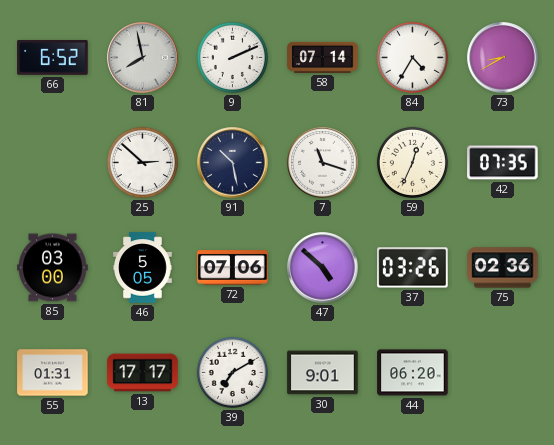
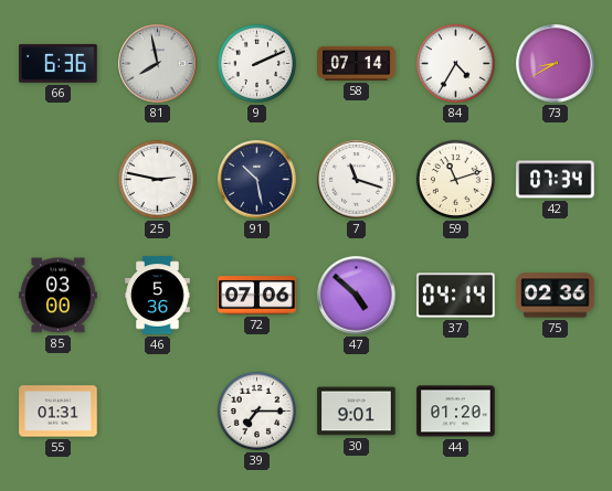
66: 6:52 -> 6:36 (59, 63)
25: 2:52 -> 2:47 (157, 179)
59: 12:34 -> 11:12 (455, 179)
42: 07:35 -> 07:34 (556, 180)
46: 5:05 -> 5:36 (158, 296)
37: 03:26 -> 04:14 (456, 296)
13: 17:17 -> none (143, 373)
39: 7:10 -> 7:15 (256, 410)
44: 06:20 -> 01:20 (456, 412)
